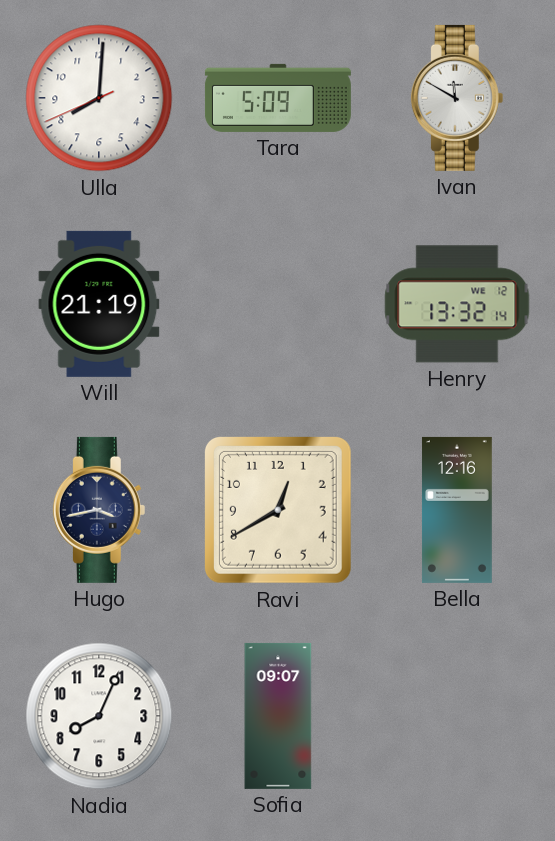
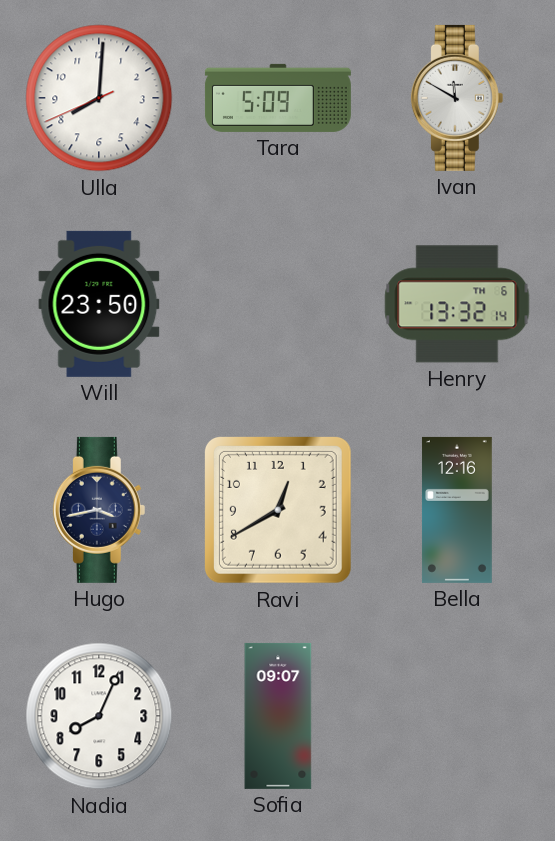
Will: 21:19 -> 23:50 (99, 304)
Henry date: WE 12 -> TH 6 (457, 304)
